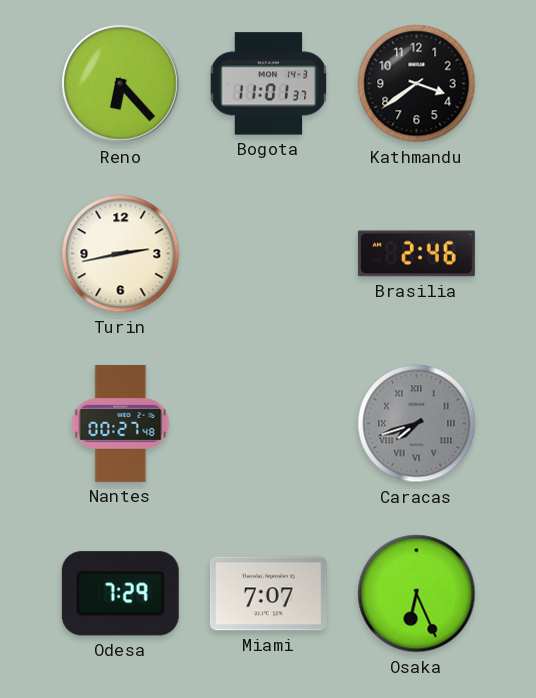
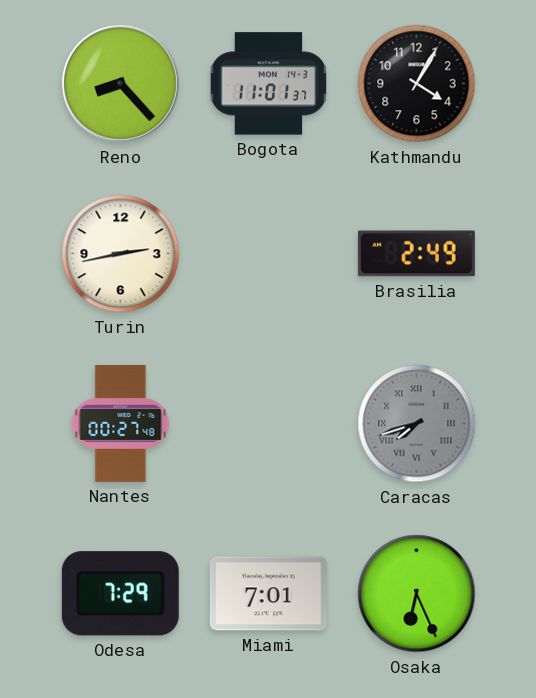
Reno: 6:23 -> 8:23 (120, 83)
Kathmandu: 3:39 -> 4:05 (417, 84)
Brasilia: 2:46 -> 2:49 (416, 254)
Miami: 7:07 -> 7:01 (268, 594)
